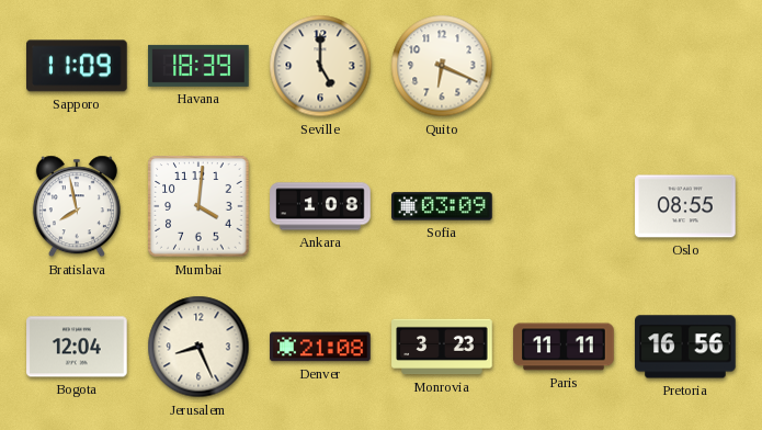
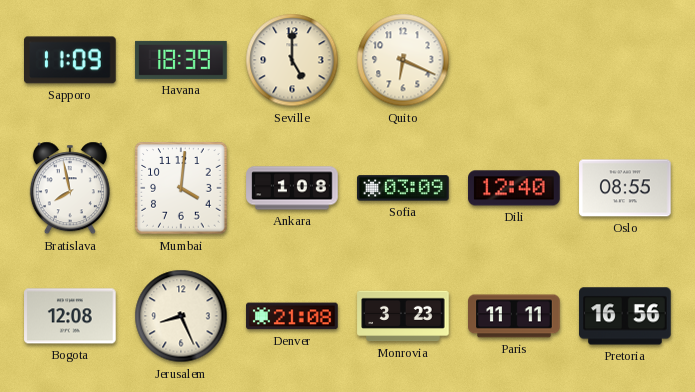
Dili: none -> 12:40 (514, 188)
Bogota: 12:04 -> 12:08 (70, 316)
